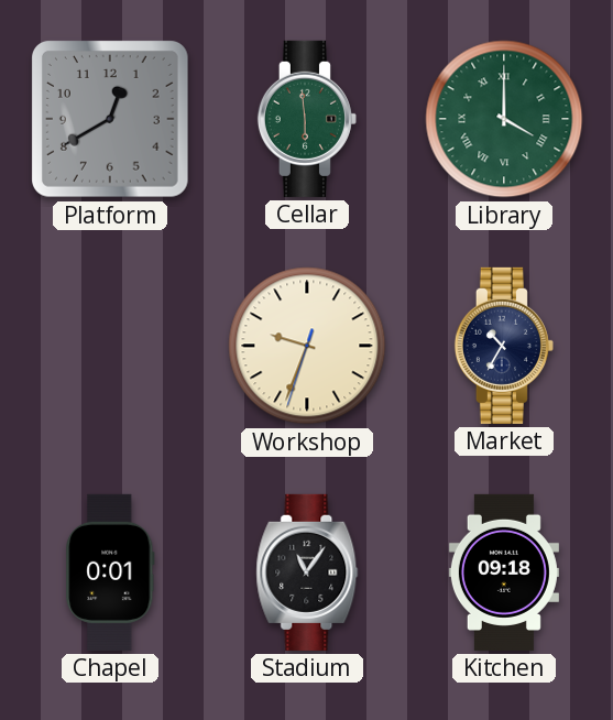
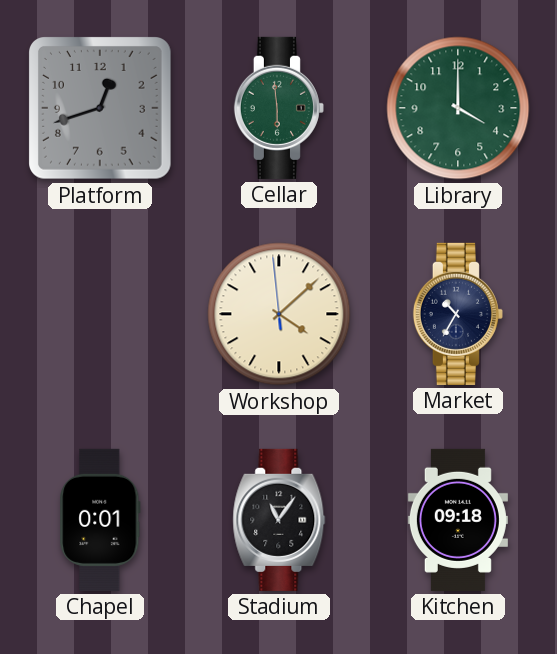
Platform: 12:40 -> 12:42 (101, 109)
Library numerals: Roman -> Arabic (458, 108)
Workshop: 9:33 -> 4:07 (279, 314)
